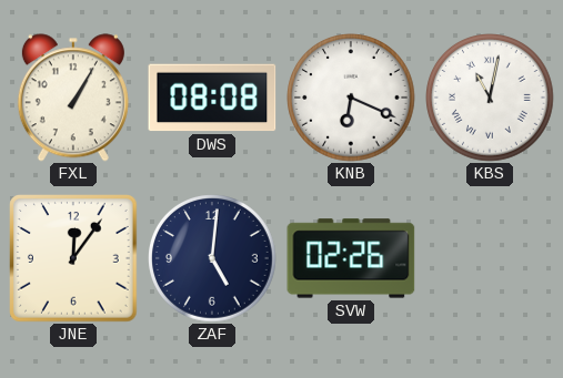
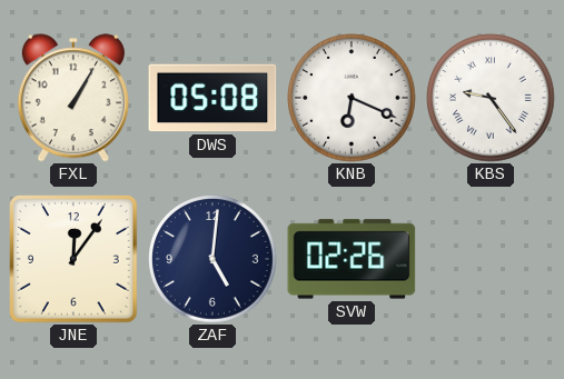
DWS: 08:08 -> 05:08 (212, 98)
KBS: 11:02 -> 9:24 (492, 99)
